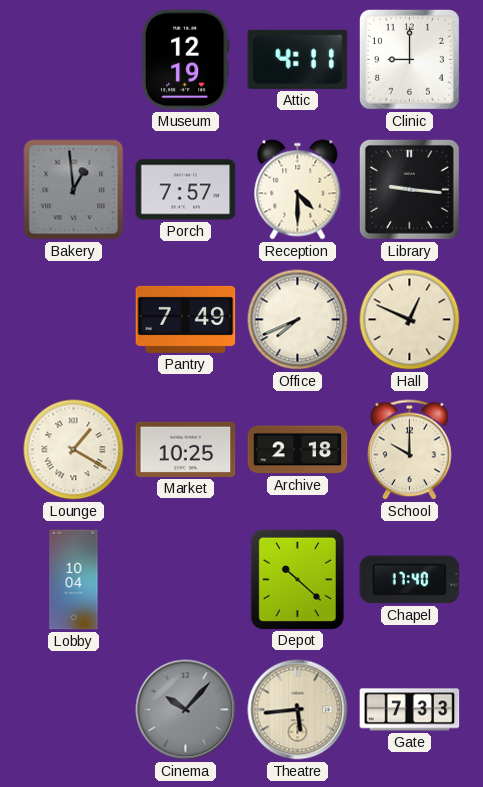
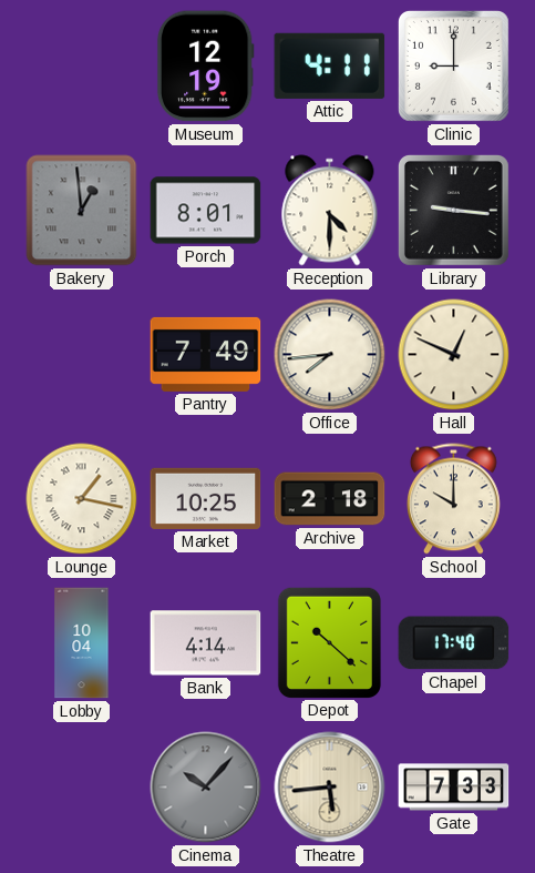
Porch: 7:57 -> 8:01 (206, 211)
Office: 7:41 -> 7:44 (330, 355)
Lounge: 1:20 -> 1:17 (82, 499)
Bank: none -> 4:14 (206, 643)
